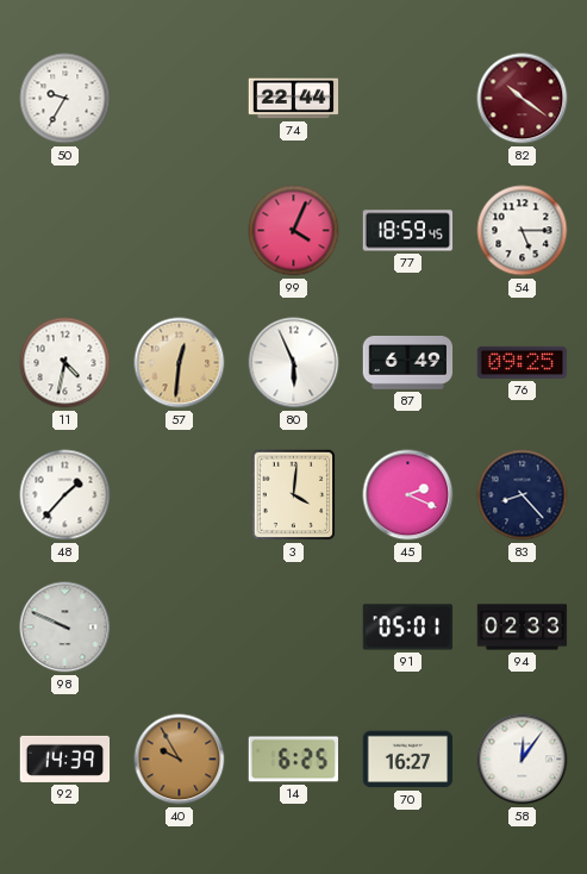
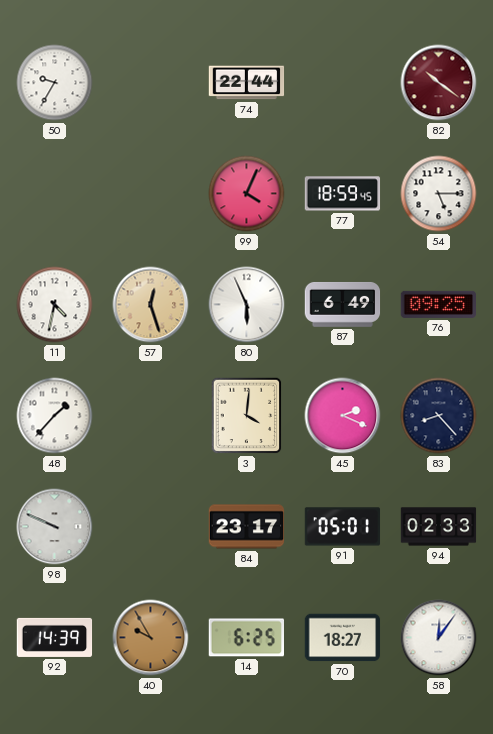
57: 12:31 -> 12:27 (151, 305)
84: none -> 23:17 (247, 527)
70: 16:27 -> 18:27 (343, 638)
